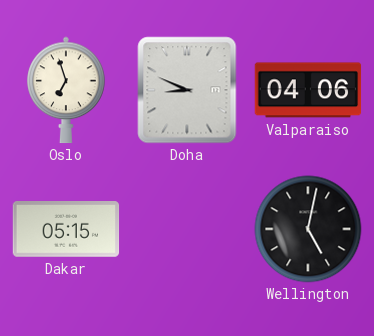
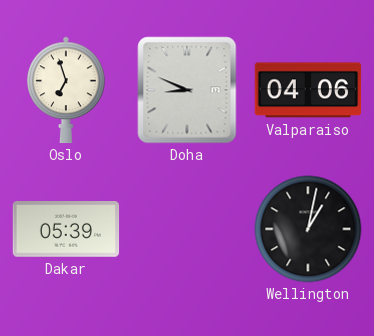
Dakar: 05:15 -> 05:39 (66, 230)
Wellington: 5:02 -> 1:02 (308, 229)
